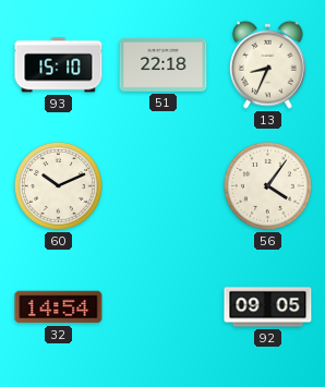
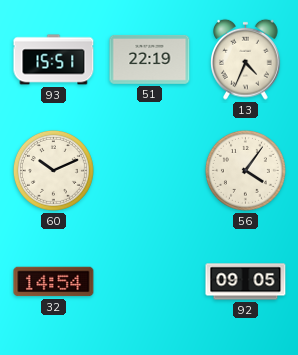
93: 15:10 -> 15:51 (54, 60)
51: 22:18 -> 22:19 (150, 59)
13: 8:34 -> 4:34 (246, 59)
